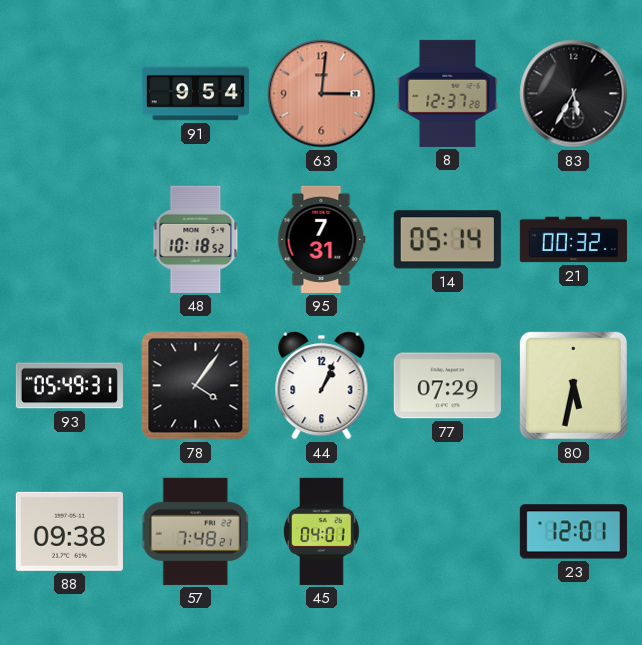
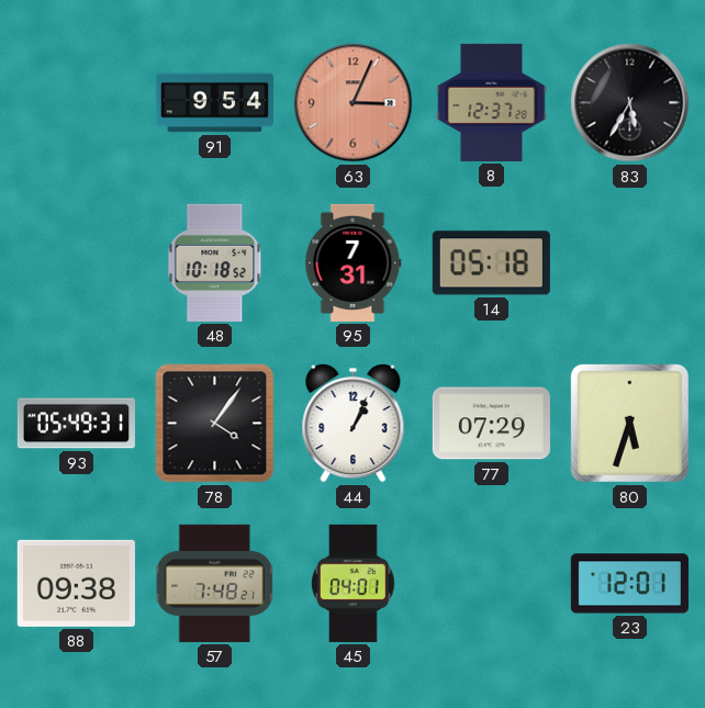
63: 3:01 -> 3:04 (354, 103)
14: 05:14 -> 05:18 (491, 263)
21: 00:32 -> none (573, 240)
80: 5:32 -> 5:33 (629, 423)
